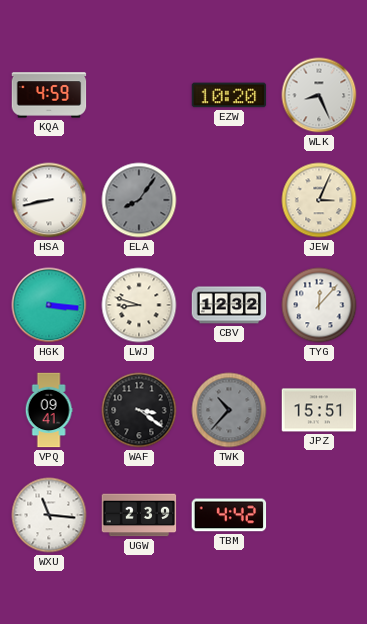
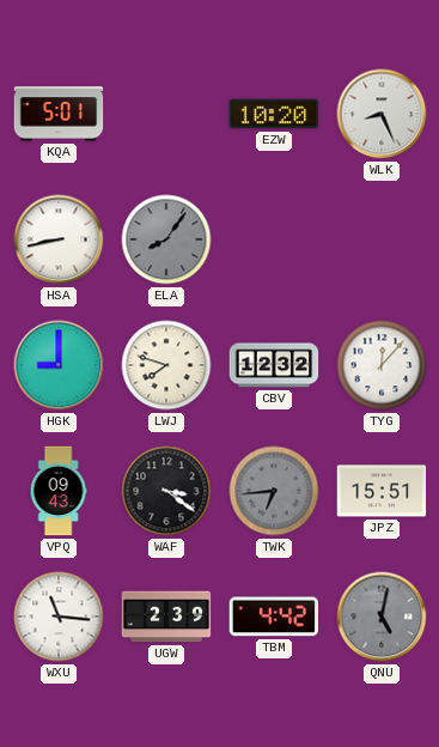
KQA: 4:59 -> 5:01 (59, 114)
JEW: 3:04 -> none (319, 200)
HGK: 3:16 -> 9:00 (59, 365)
LWJ: 8:48 -> 7:48 (166, 365)
VPQ: 09:41 -> 09:43 (59, 491)
TWK: 10:37 -> 6:44 (274, 491)
QNU: none -> 5:02 (382, 617)
